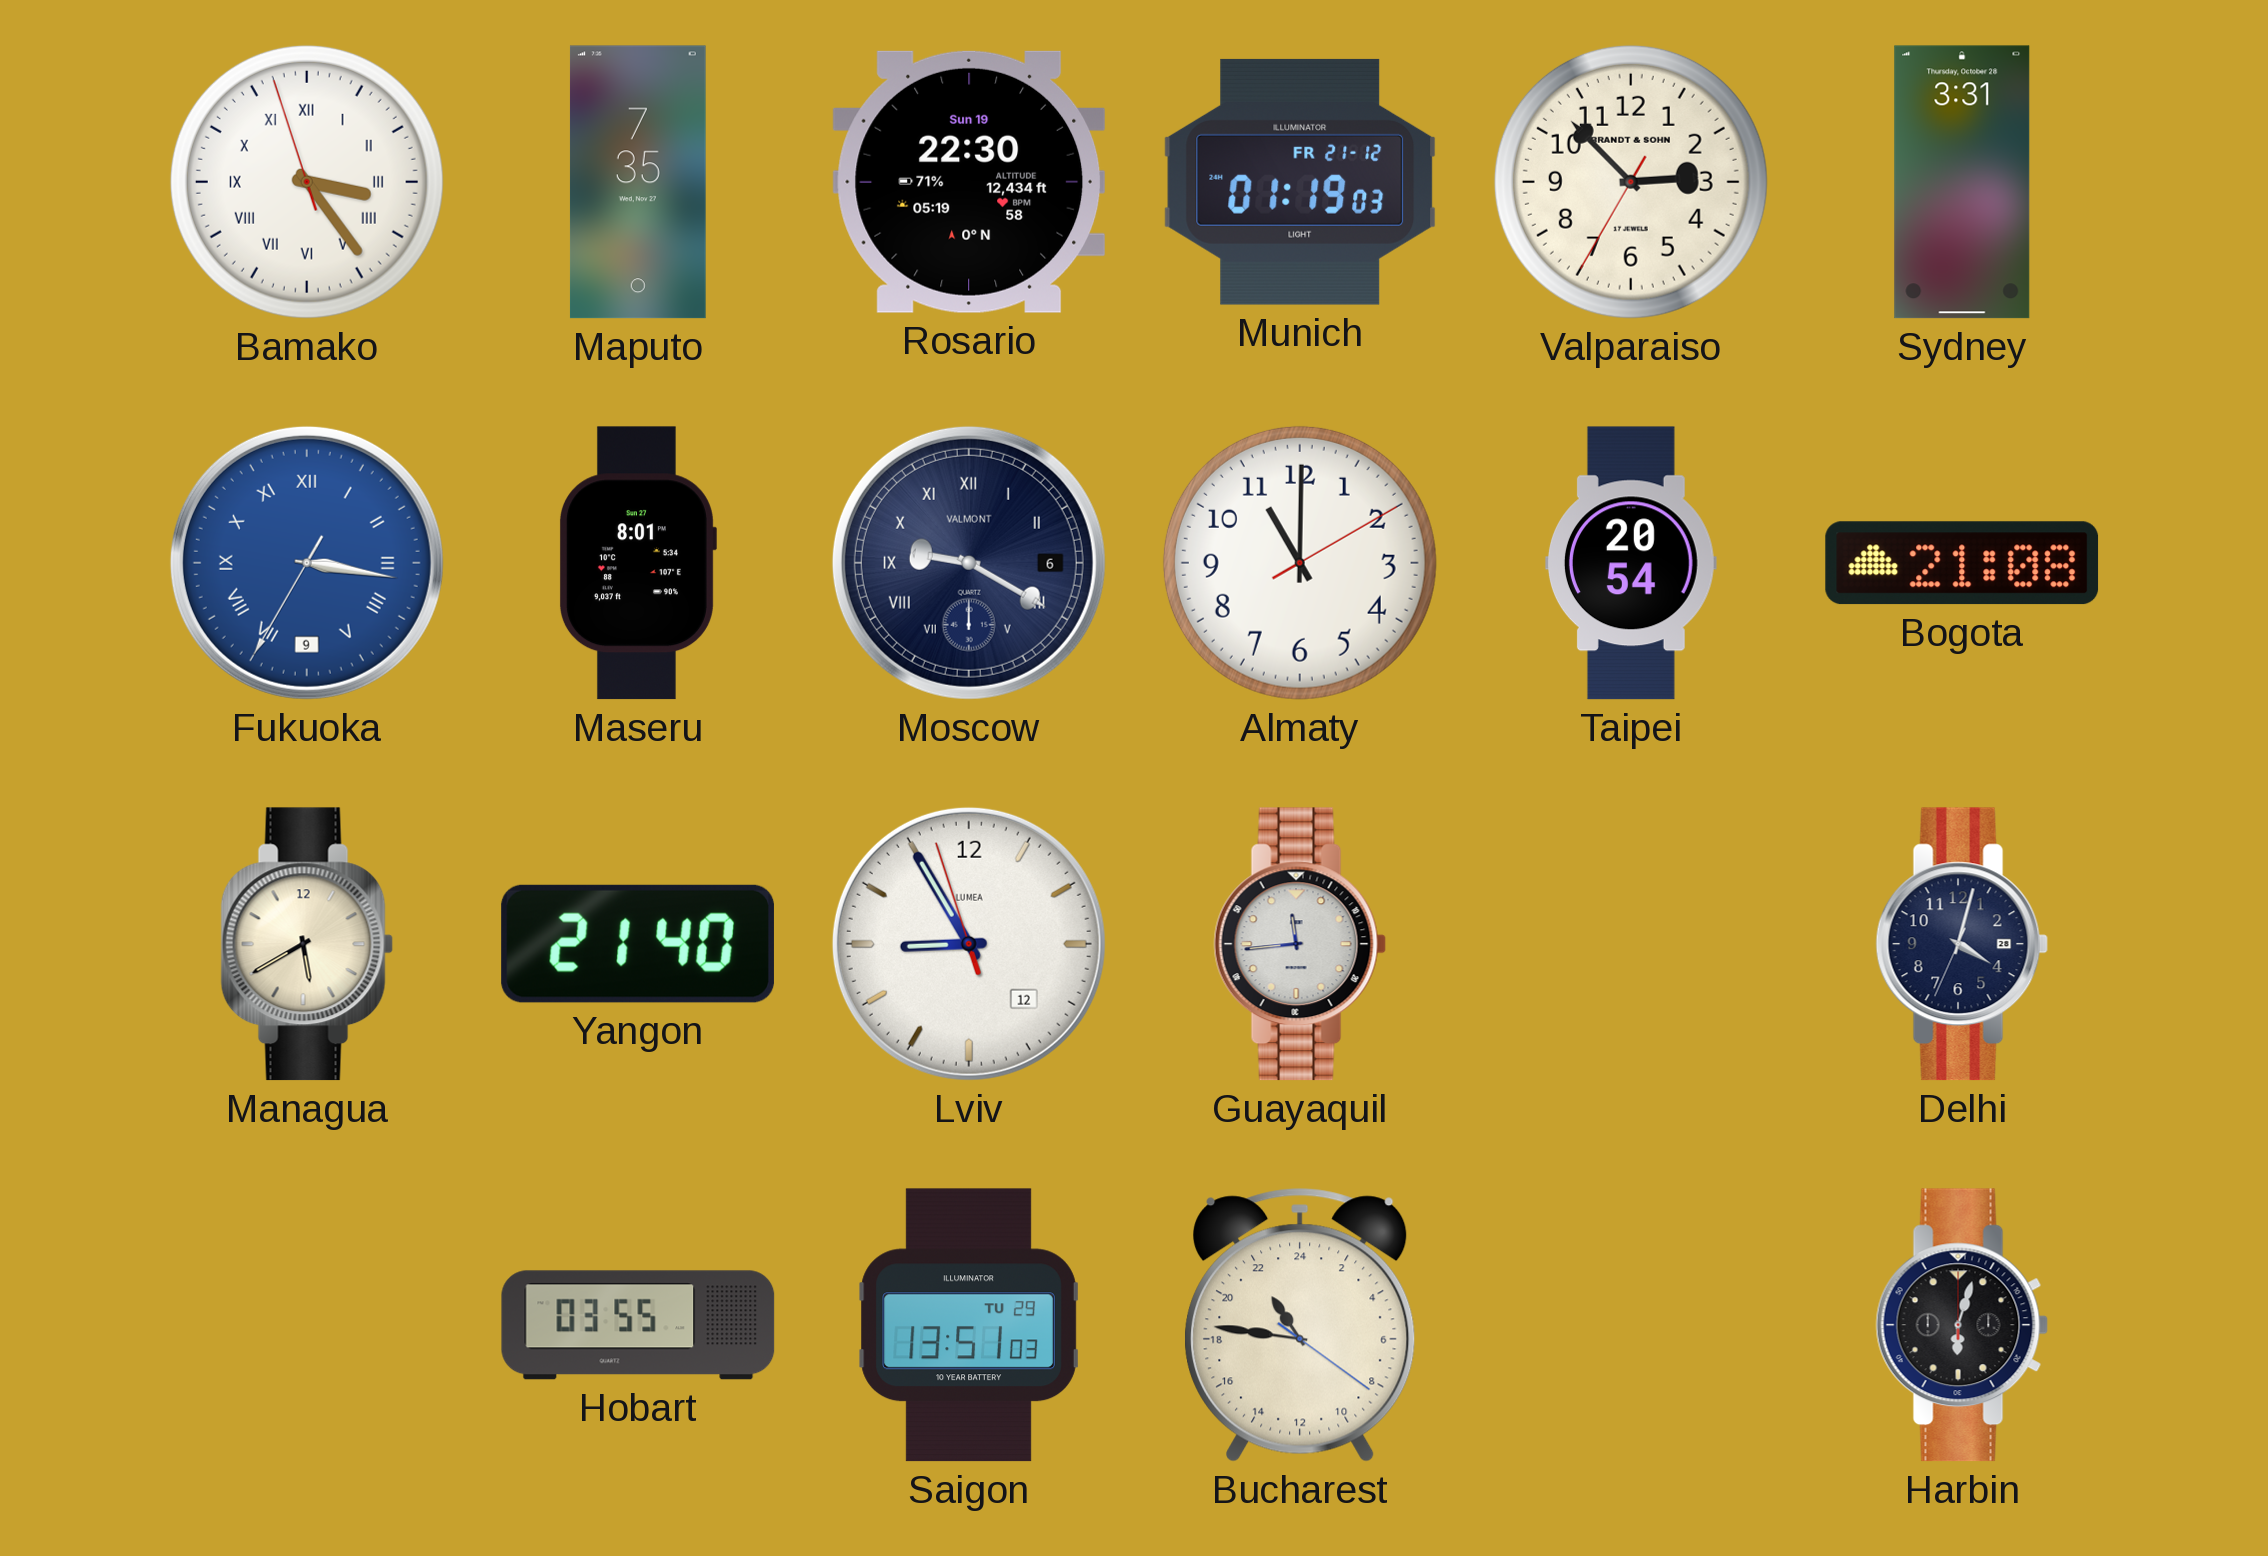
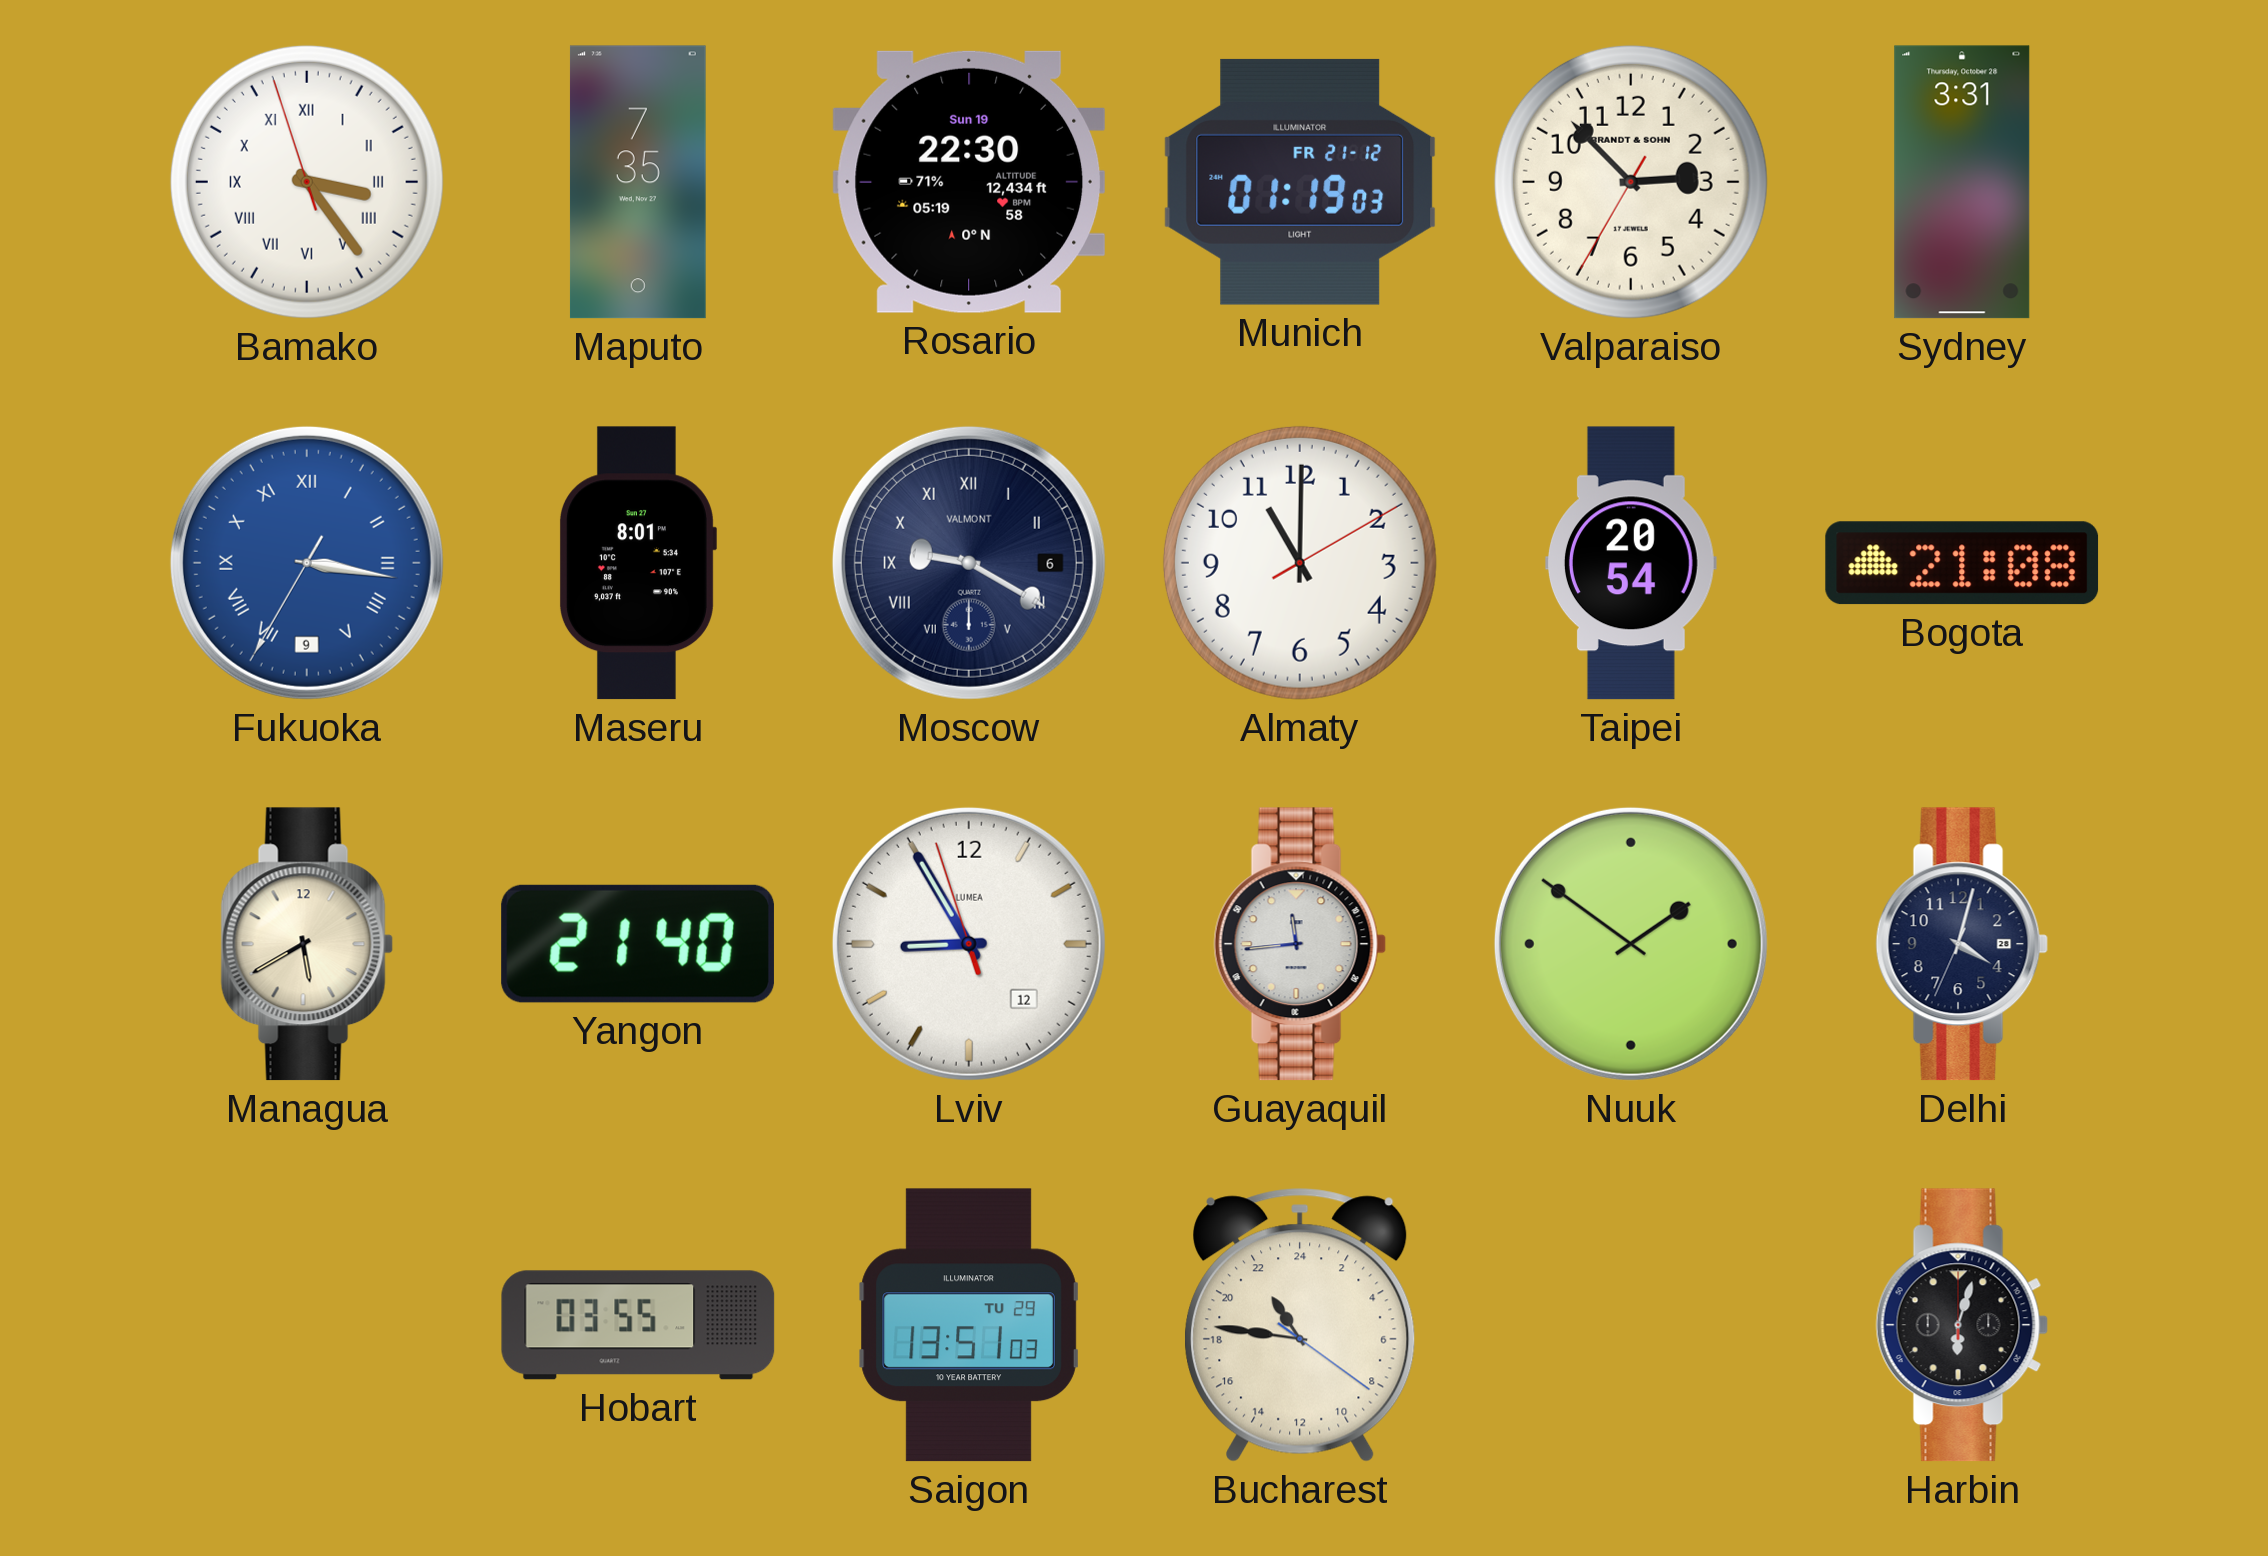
Nuuk: none -> 1:51 (1631, 944)
